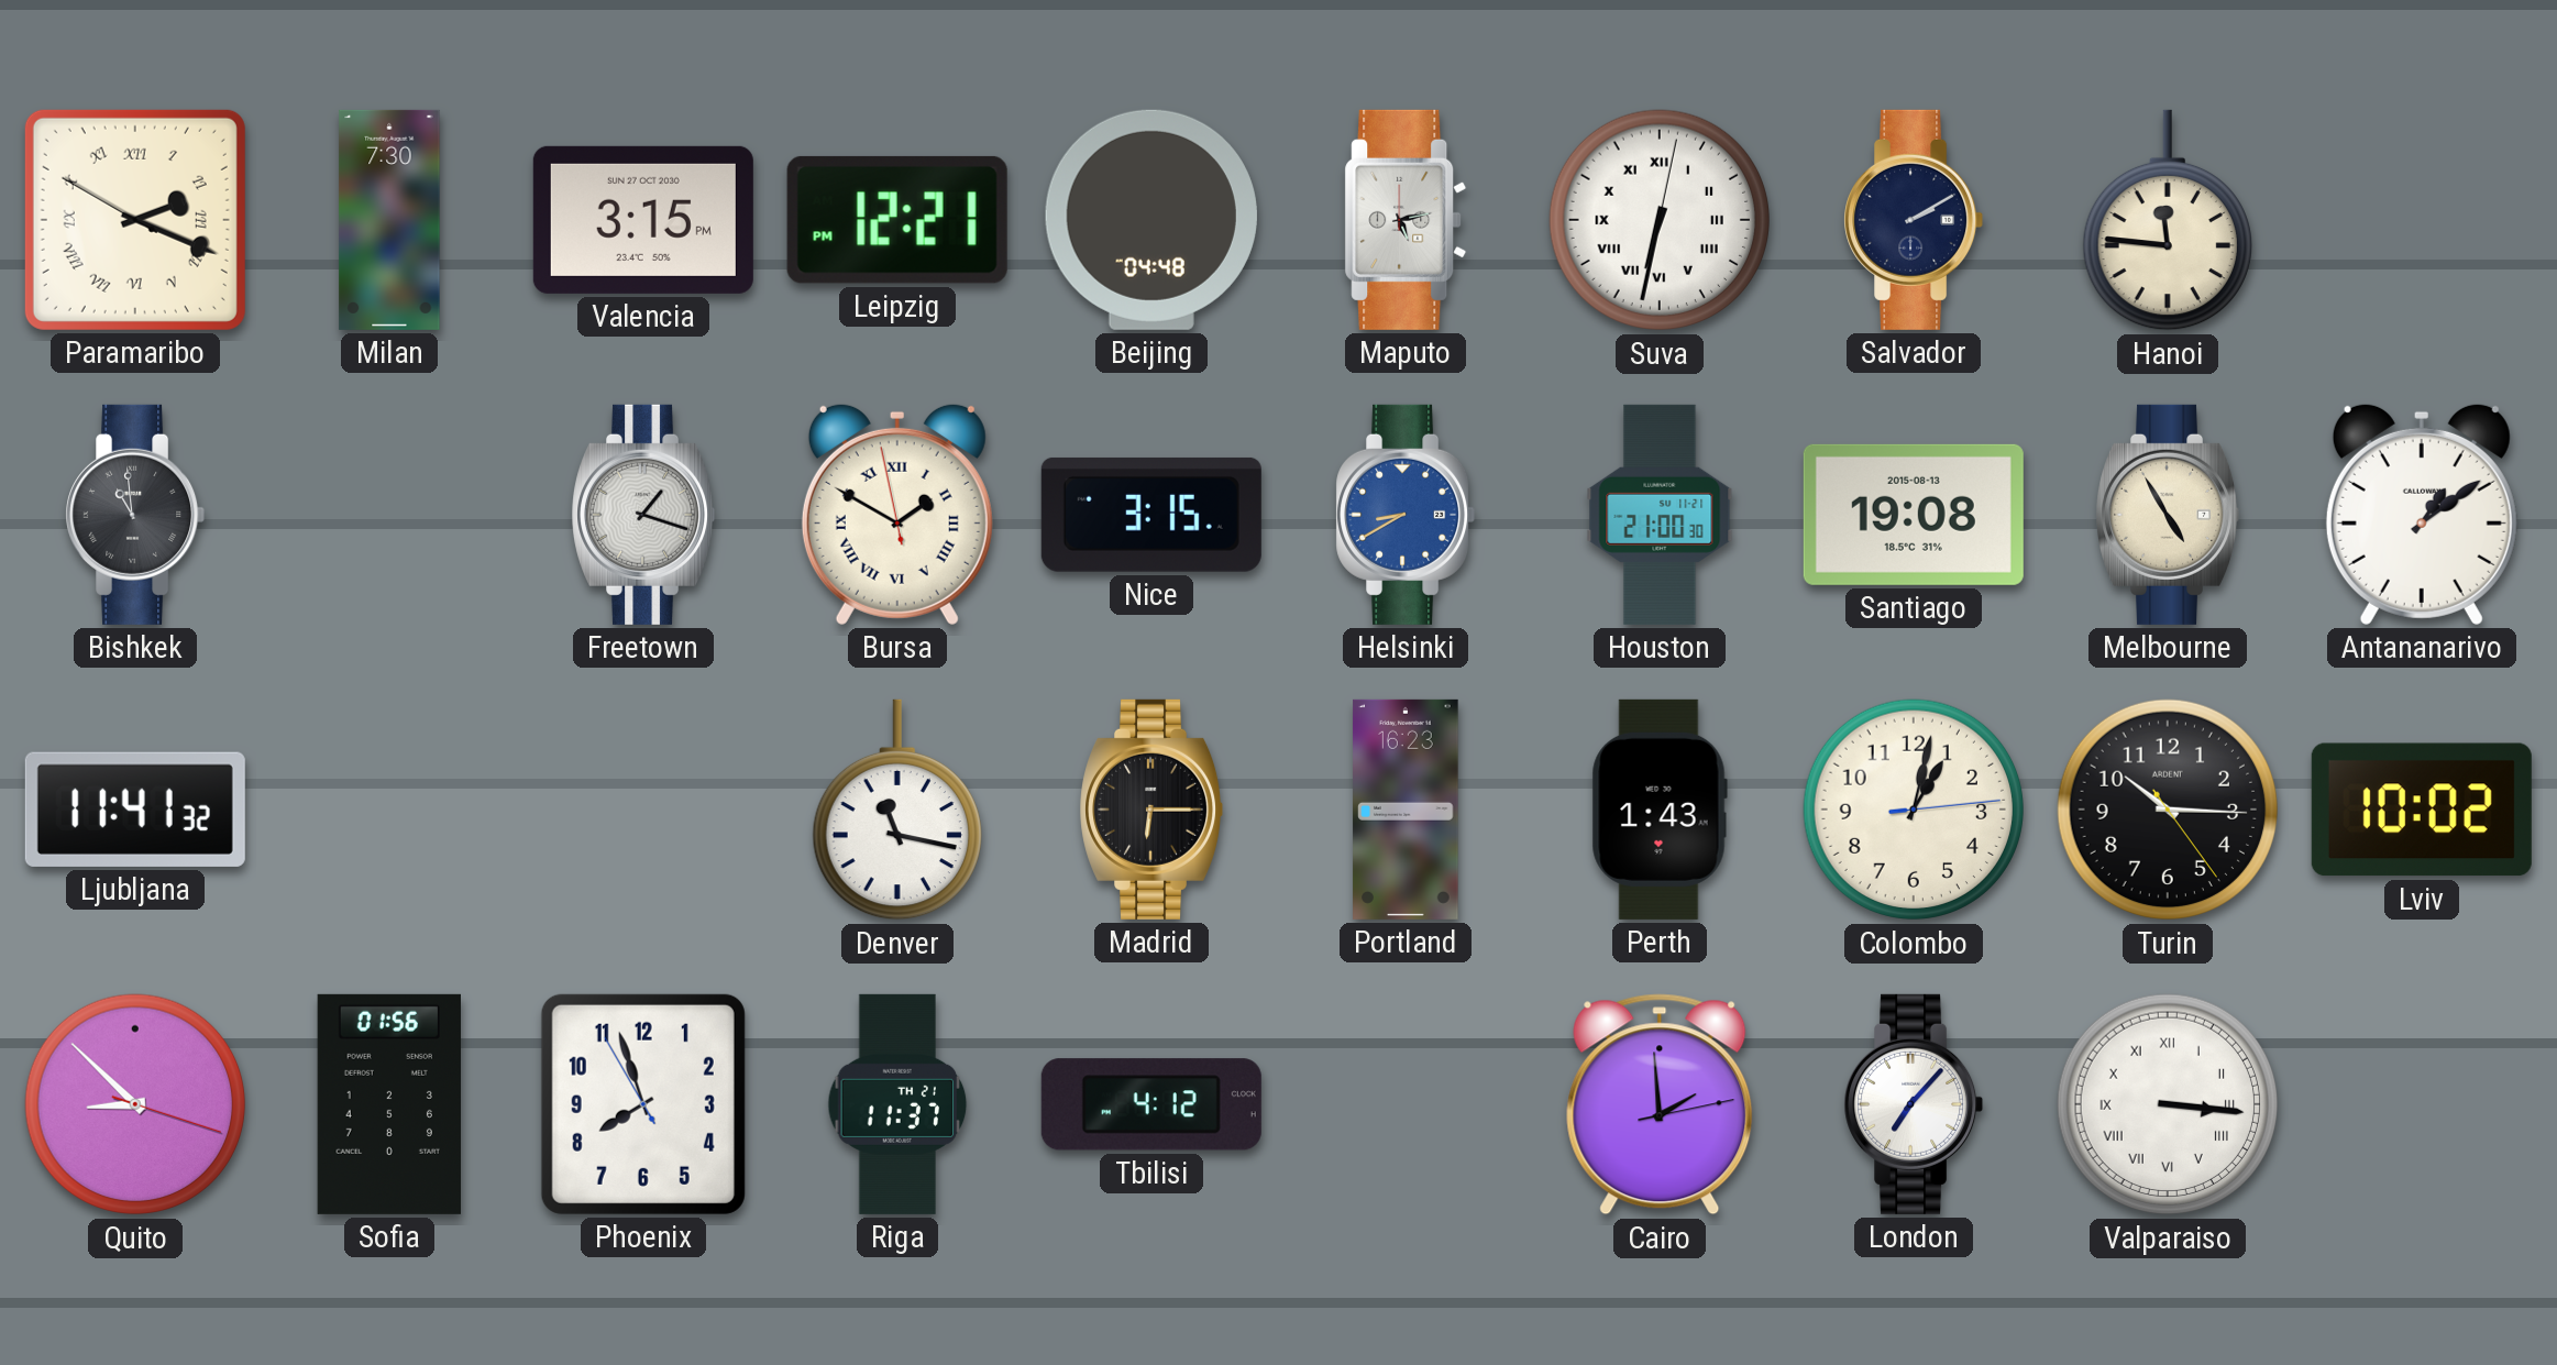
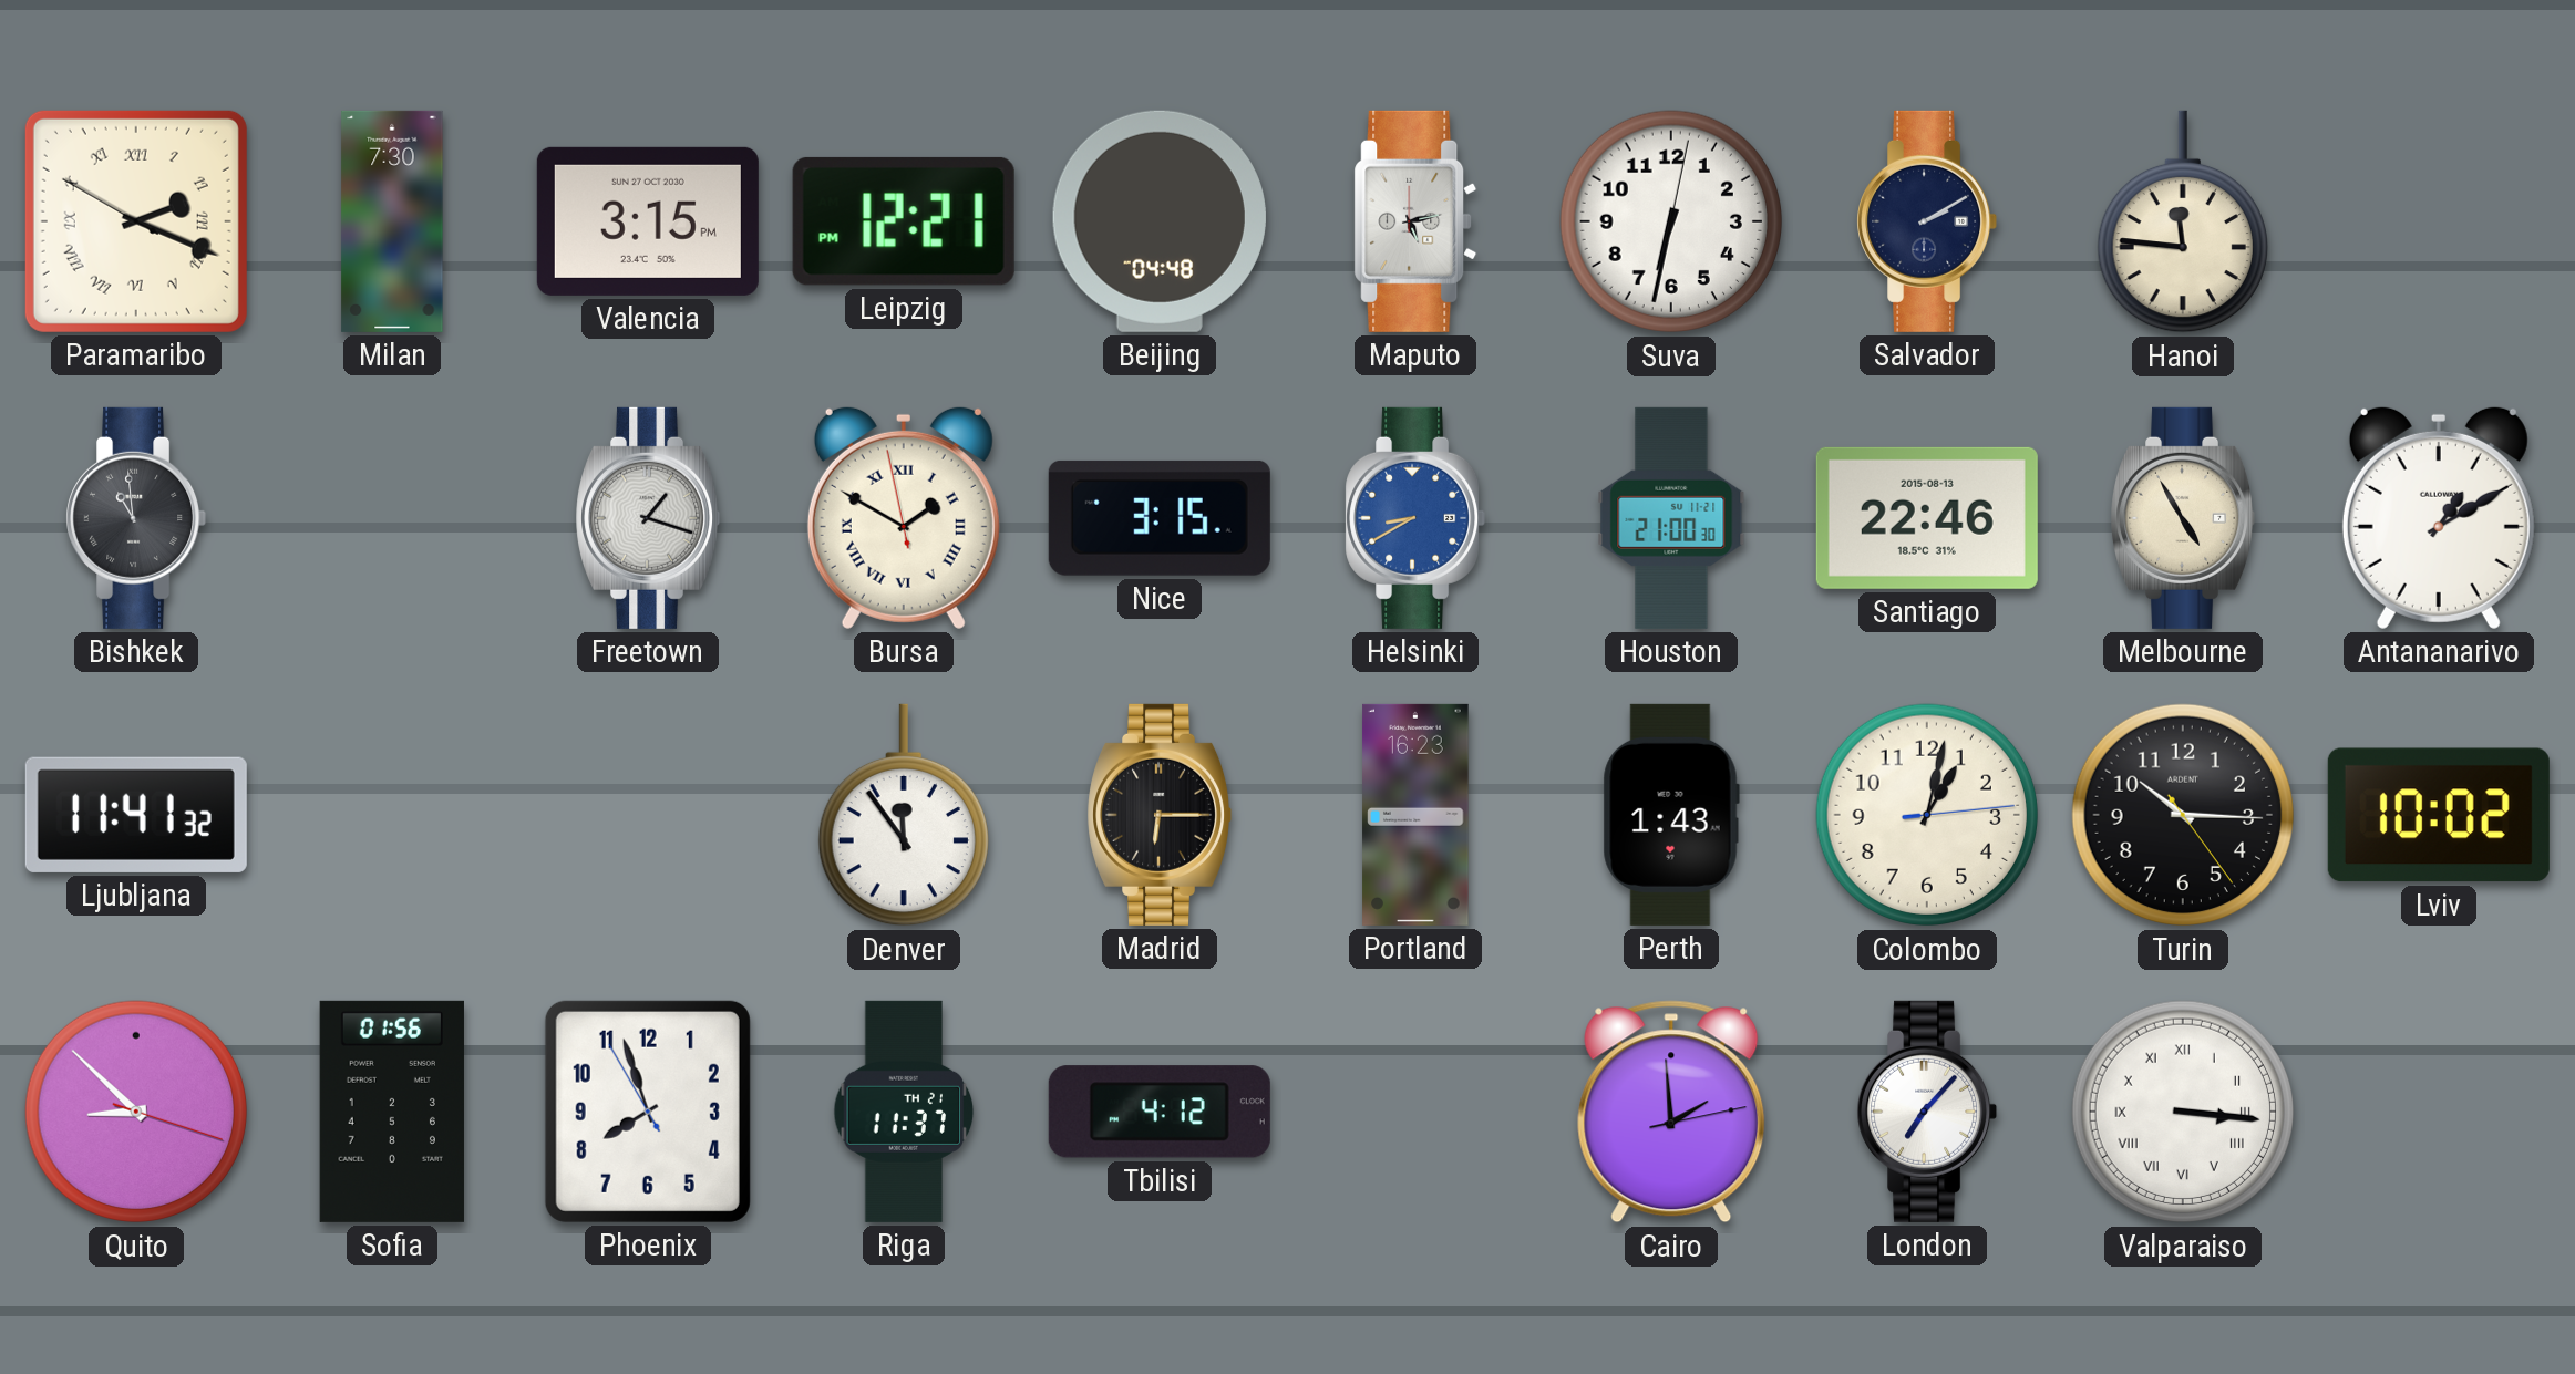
Suva numerals: Roman -> Arabic (1671, 221)
Santiago: 19:08 -> 22:46 (1927, 518)
Antananarivo: 1:09 -> 1:10 (2439, 517)
Denver: 11:17 -> 11:54 (904, 815)
